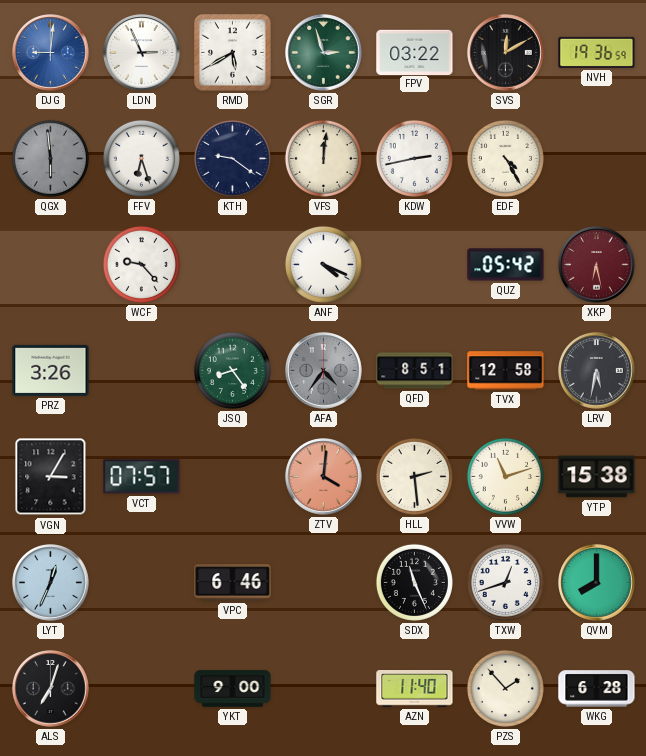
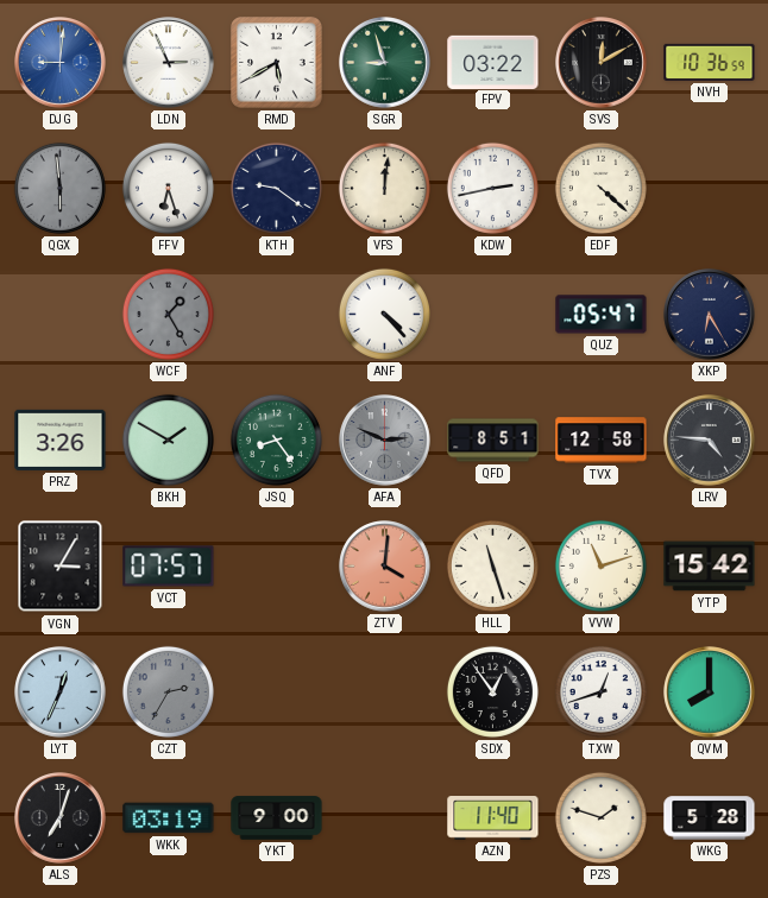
SGR: 2:57 -> 8:57 (385, 63)
NVH: 19:36 -> 10:36 (710, 62)
EDF: 4:25 -> 4:22 (600, 188)
WCF: 9:23 -> 1:25 (168, 314)
WCF dial: white -> grey (168, 314)
ANF: 4:19 -> 4:23 (384, 314)
QUZ: 05:42 -> 05:47 (602, 315)
XKP: 6:28 -> 6:25 (710, 315)
XKP dial: burgundy -> navy (710, 315)
BKH: none -> 1:50 (168, 439)
AFA: 4:36 -> 2:49 (385, 441)
LRV: 5:32 -> 4:46 (710, 441)
HLL: 2:29 -> 11:27 (492, 565)
YTP: 15:38 -> 15:42 (710, 567)
CZT: none -> 2:35 (168, 691)
VPC: 6:46 -> none (233, 583)
SDX: 11:26 -> 12:54 (492, 691)
WKK: none -> 03:19 (169, 818)
PZS: 1:53 -> 1:48 (600, 817)
WKG: 6:28 -> 5:28 (710, 818)
